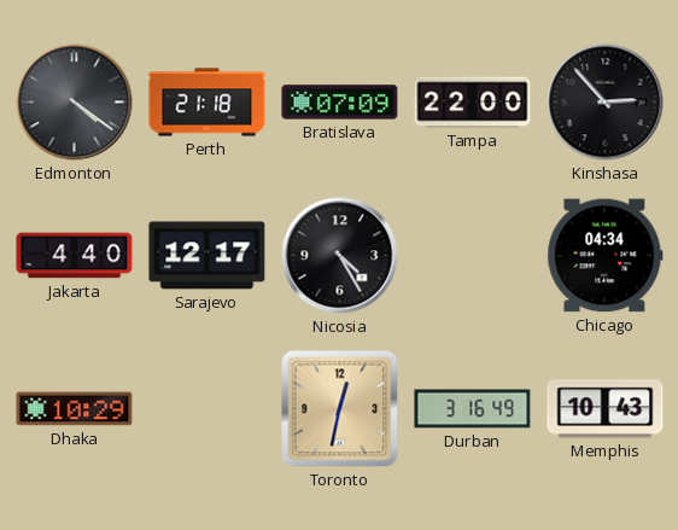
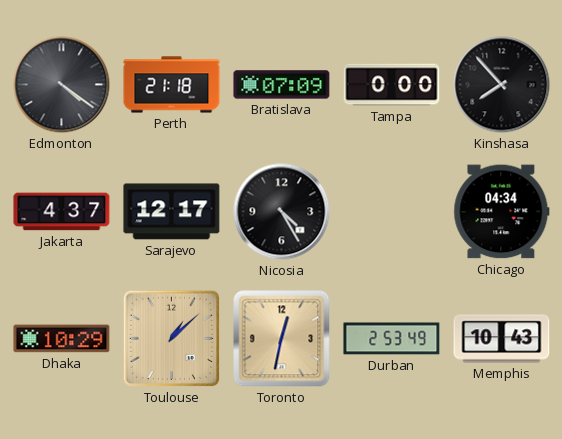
Tampa: 22:00 -> 0:00 (392, 85)
Kinshasa: 2:53 -> 7:53 (502, 85)
Jakarta: 4:40 -> 4:37 (62, 212)
Toulouse: none -> 1:08 (171, 338)
Durban: 3:16 -> 2:53 (392, 339)
